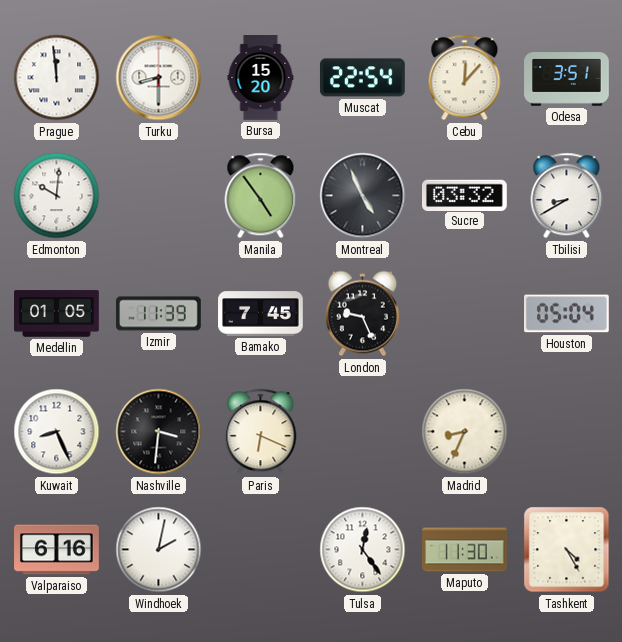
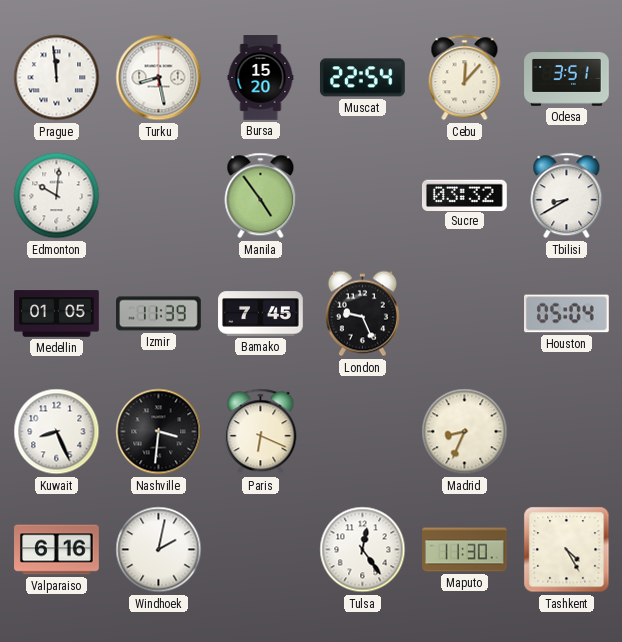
Turku: 8:30 -> 8:28 (159, 78)
Montreal: 4:56 -> none (363, 196)
